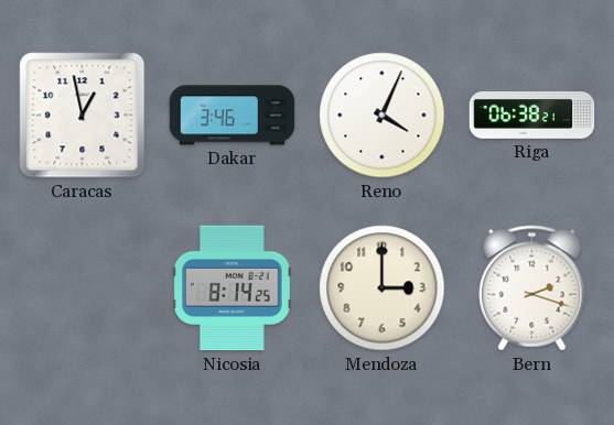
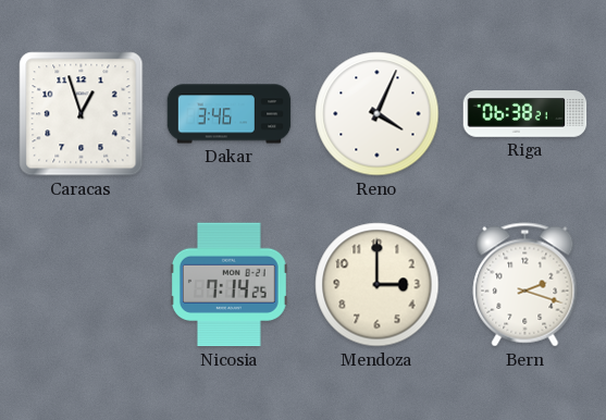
Caracas: 12:58 -> 12:57 (82, 114)
Nicosia: 8:14 -> 7:14 (228, 285)
